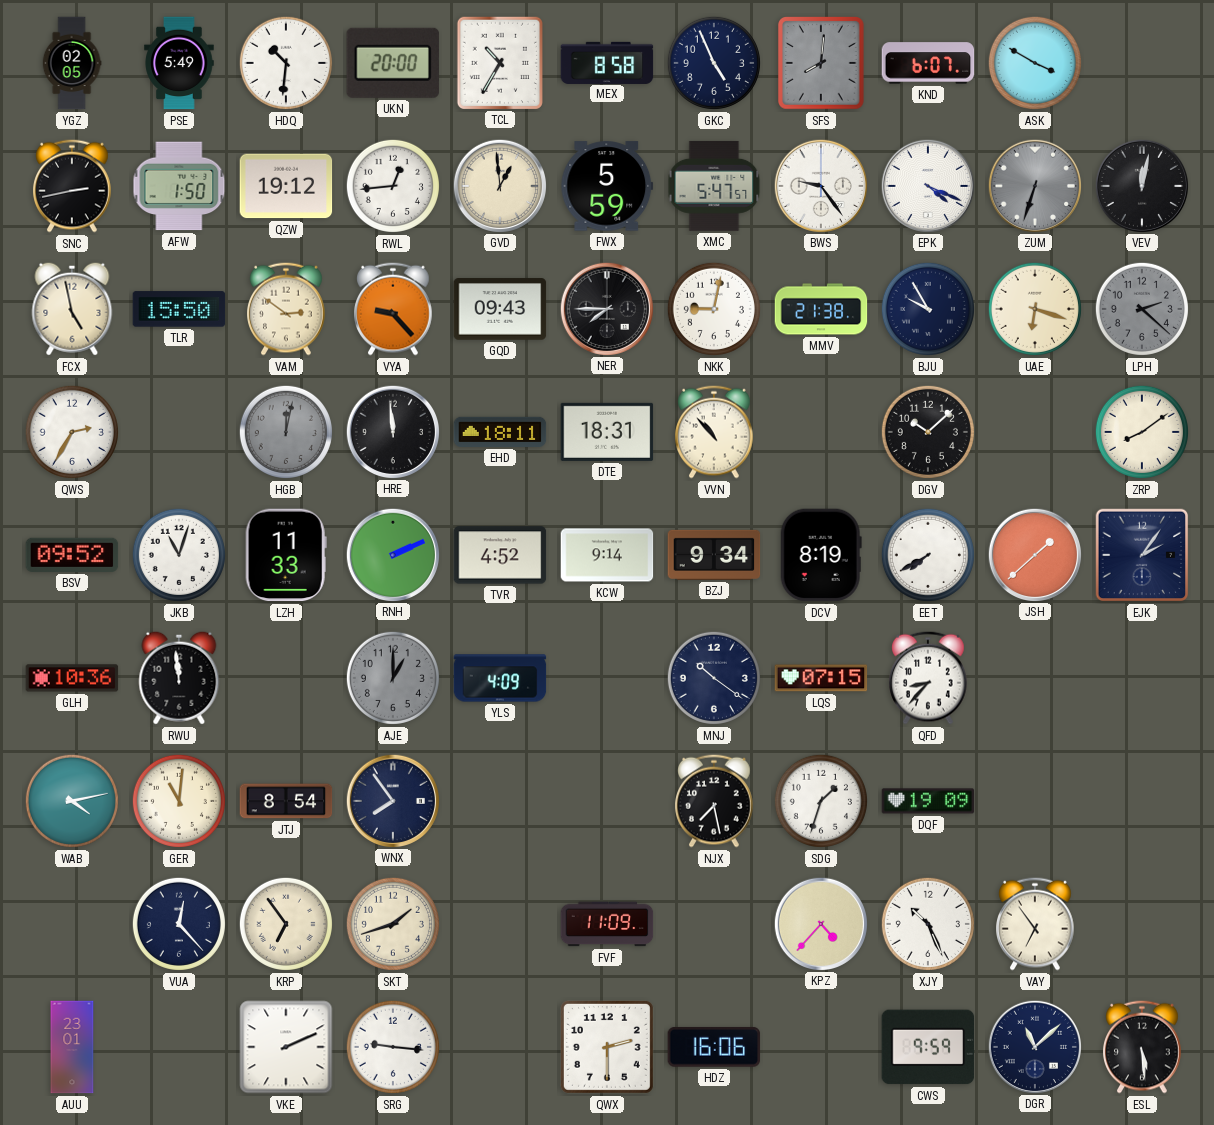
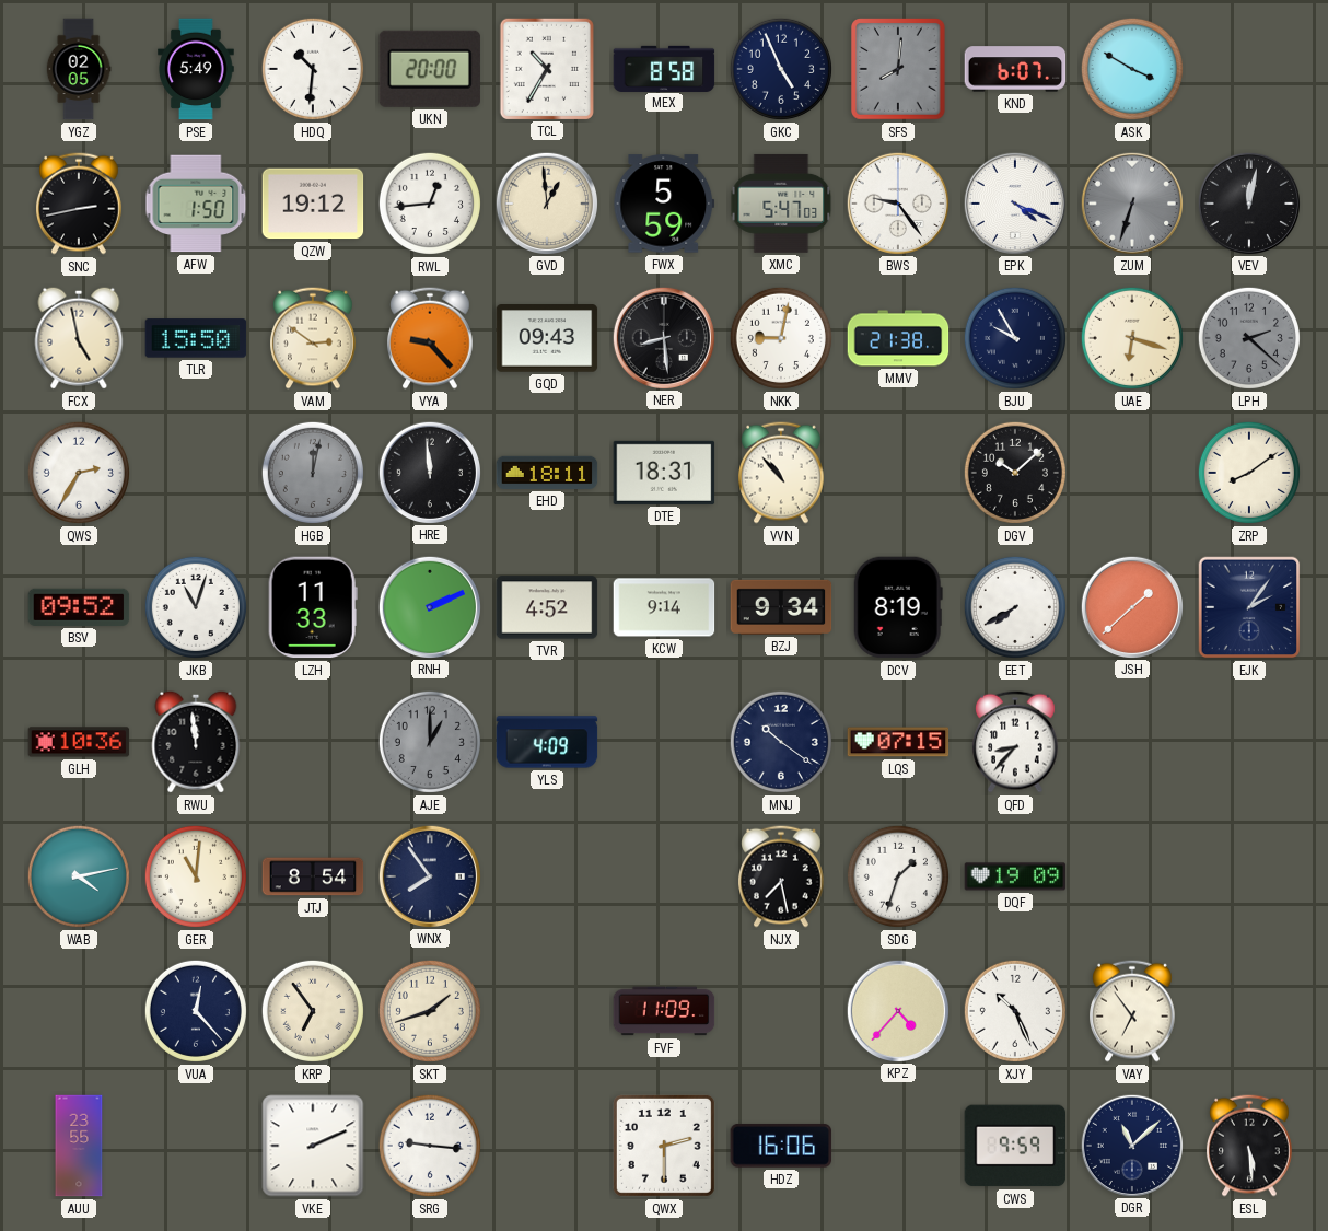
XMC: 5:47:57 -> 5:47:03 (781, 204)
NER: 7:45 -> 8:29 (663, 337)
AUU: 23:01 -> 23:55 (79, 1146)
